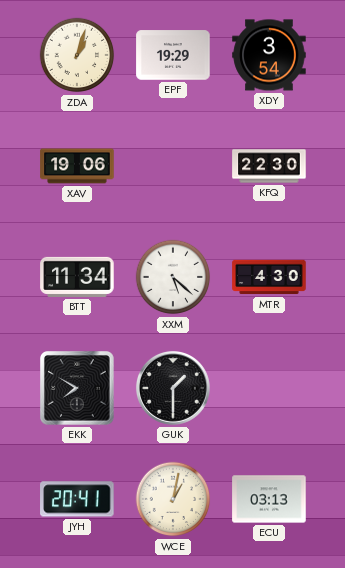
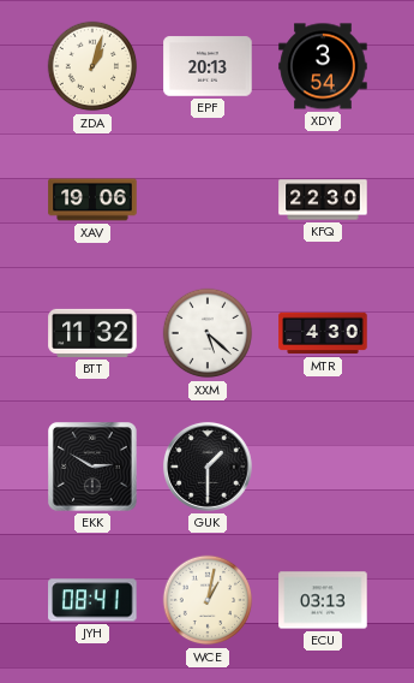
EPF: 19:29 -> 20:13 (208, 66)
BTT: 11:34 -> 11:32 (92, 333)
EKK: 7:50 -> 2:50 (94, 468)
JYH: 20:41 -> 08:41 (92, 600)
